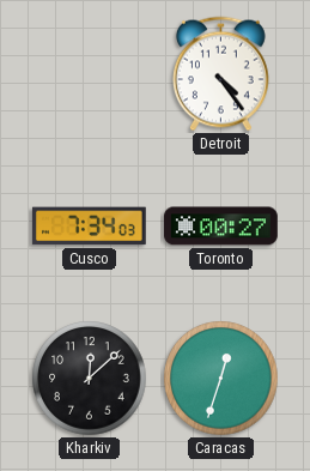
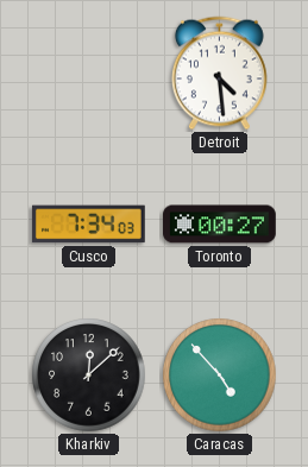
Detroit: 4:24 -> 4:29 (219, 74)
Caracas: 12:33 -> 4:53 (220, 376)
